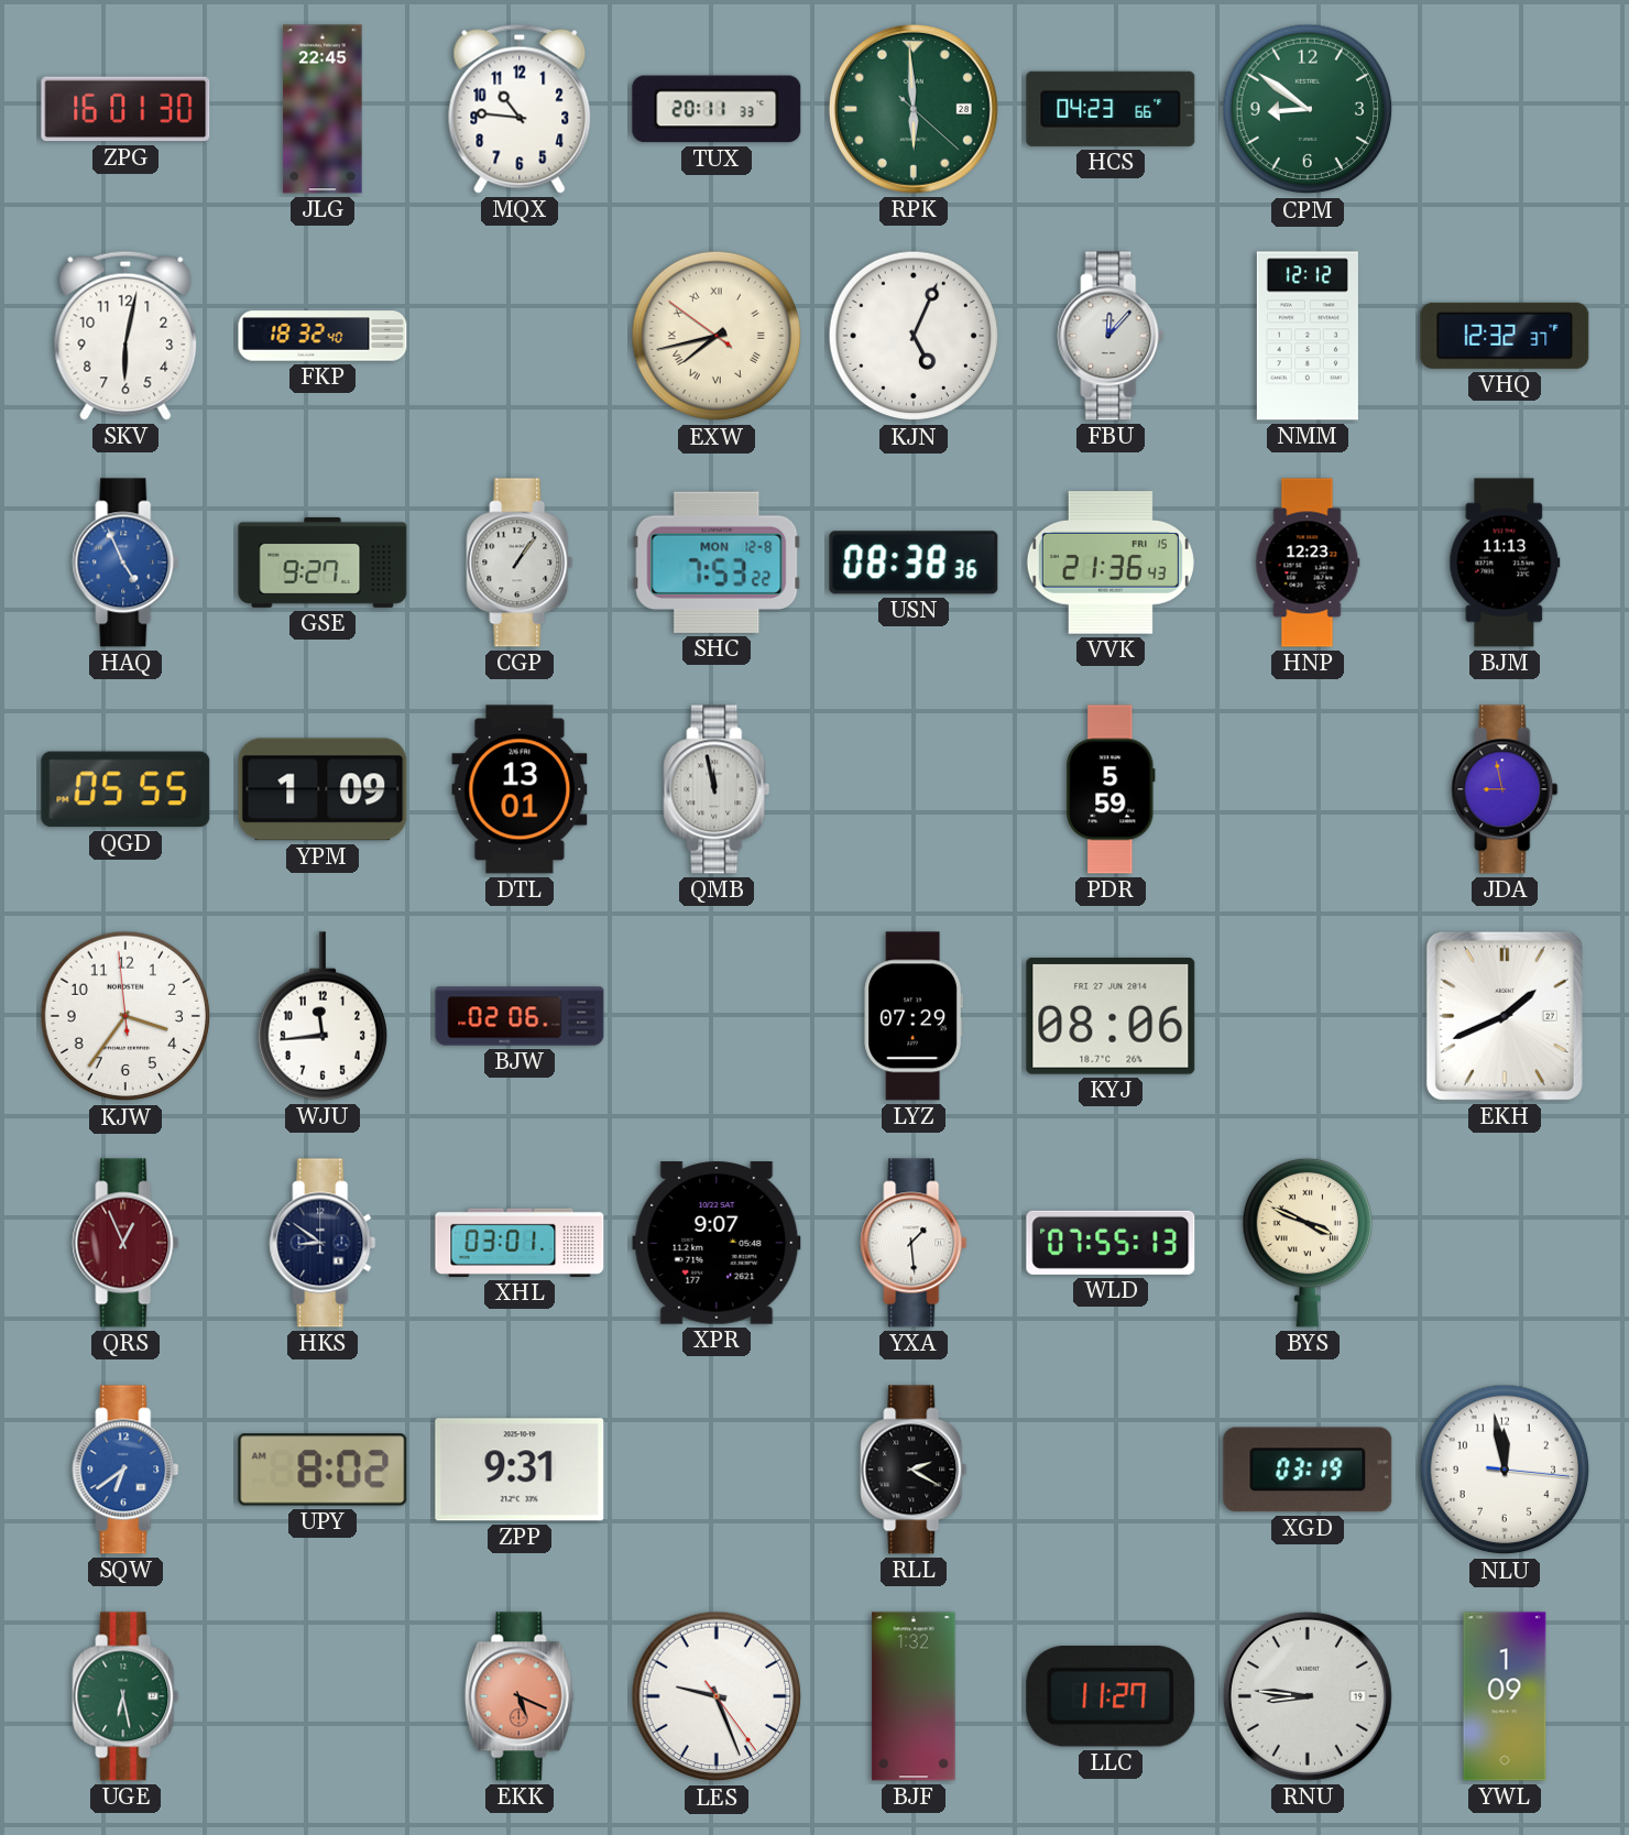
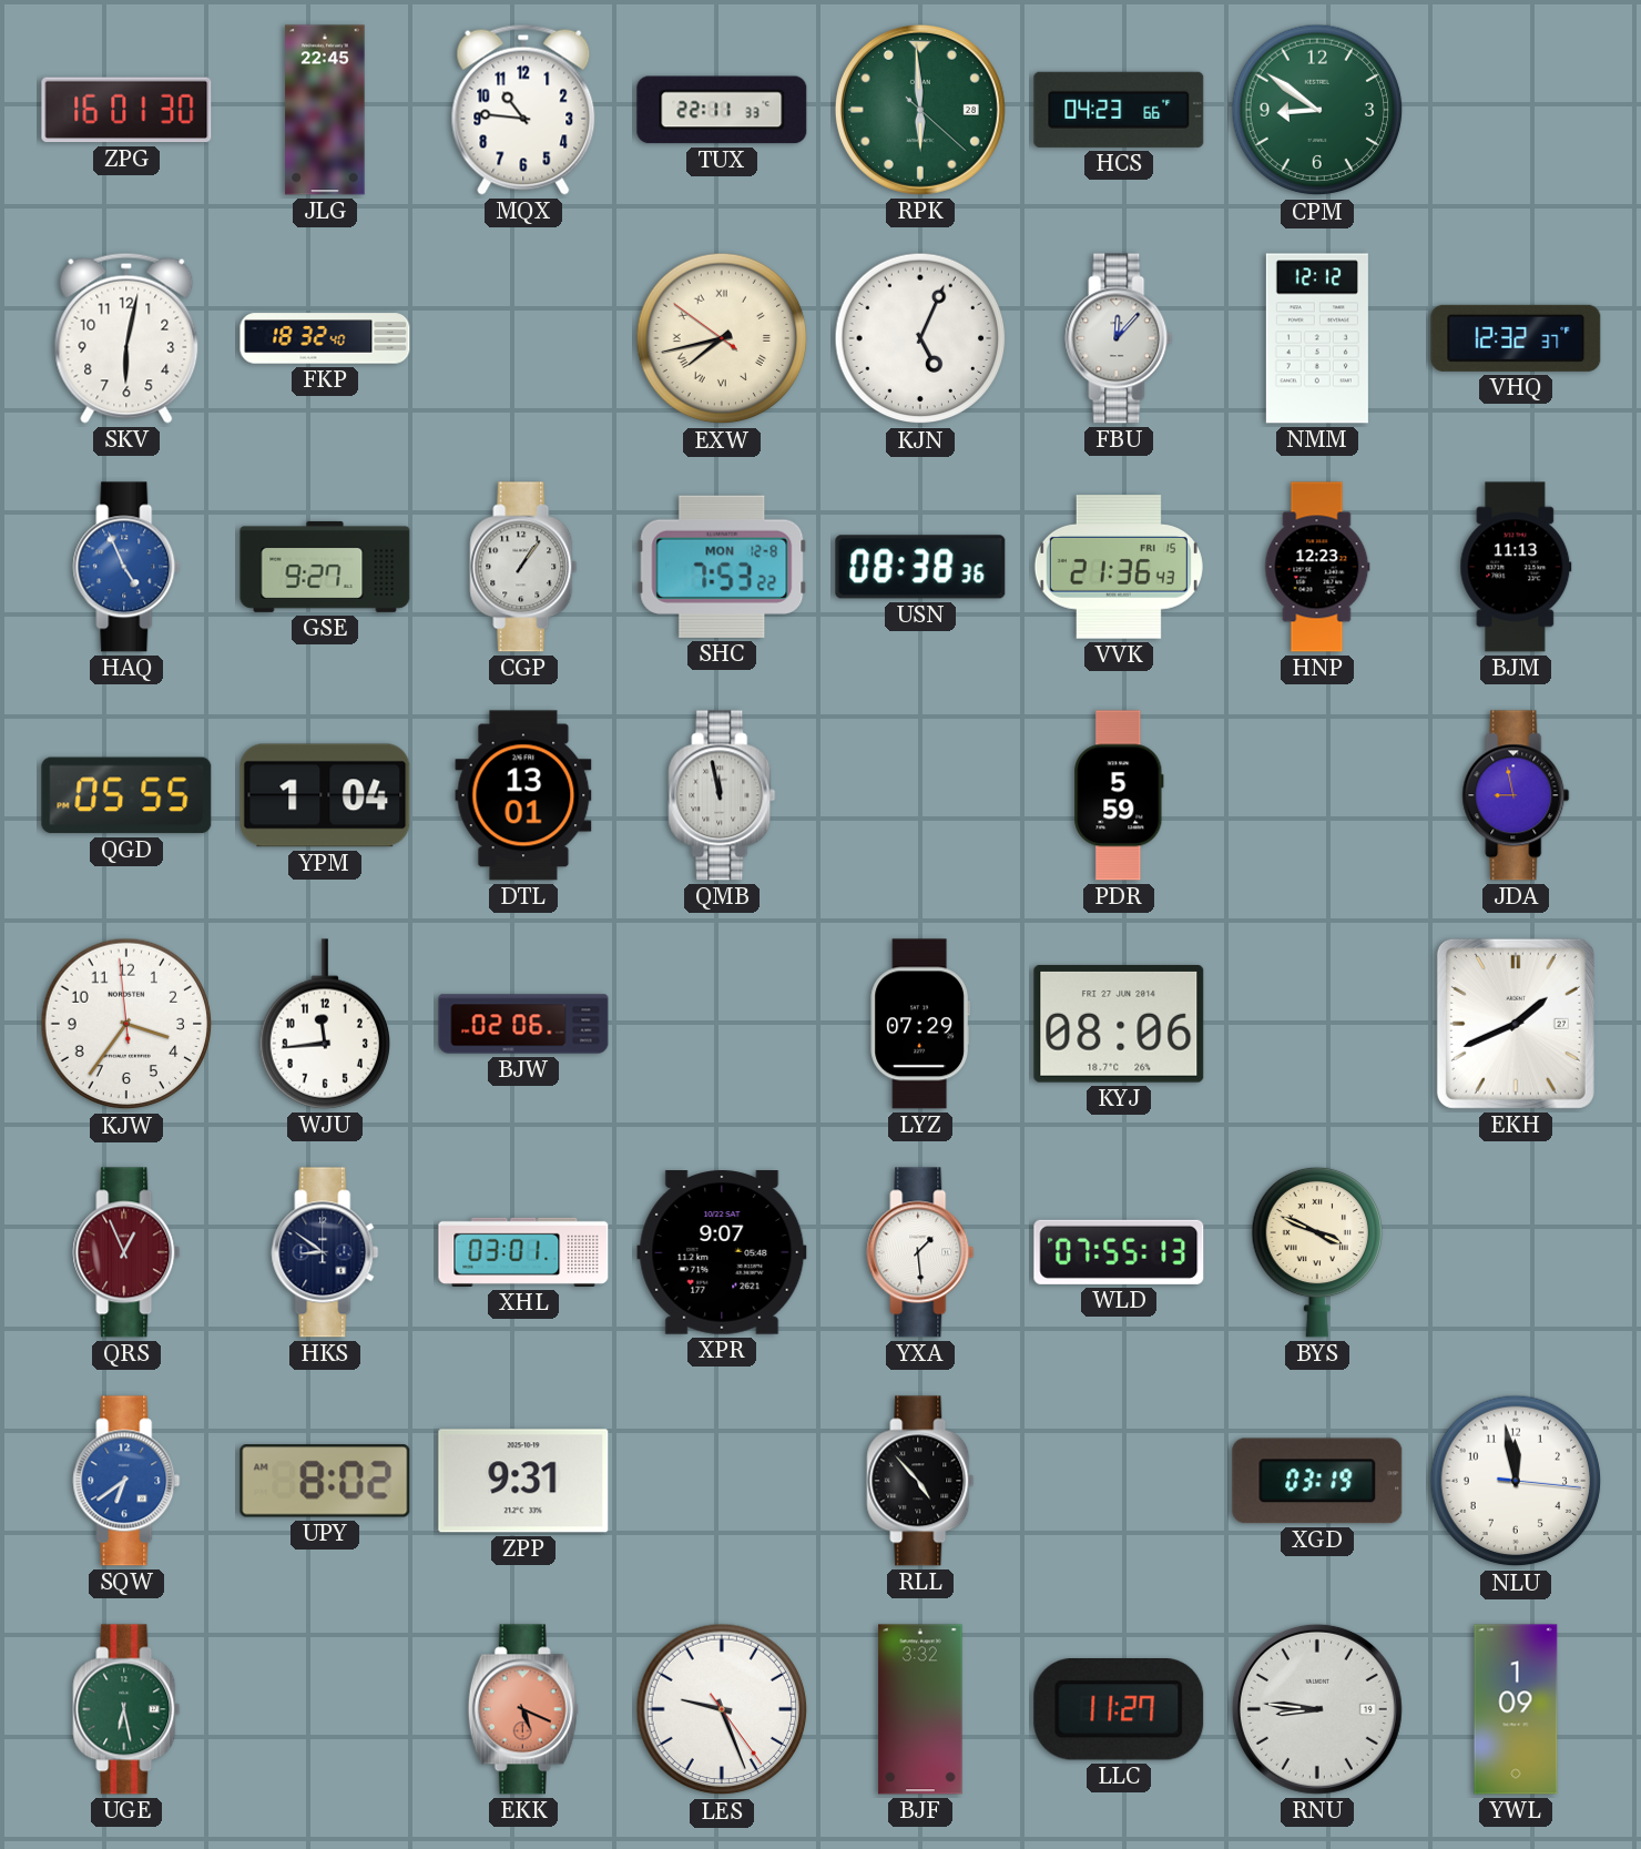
TUX: 20:11 -> 22:11 (722, 110)
YPM: 1:09 -> 1:04 (325, 795)
RLL: 2:20 -> 4:53 (920, 1481)
BJF: 1:32 -> 3:32 (920, 1709)
